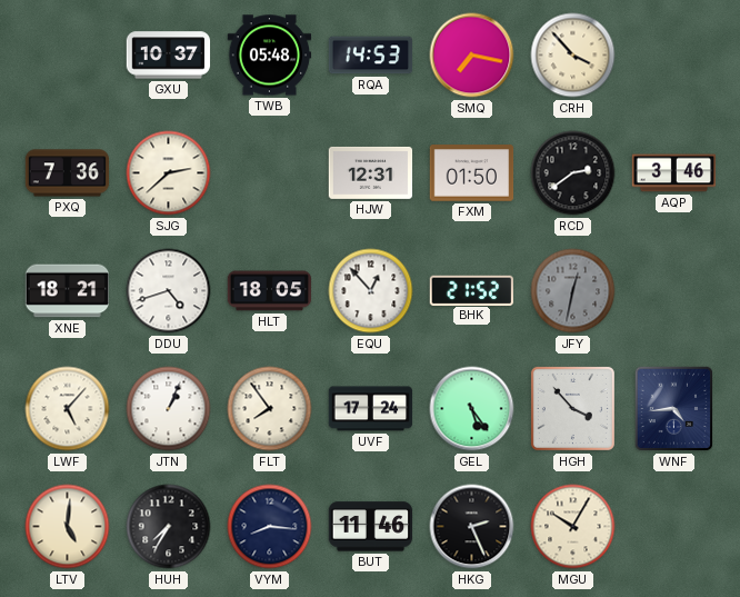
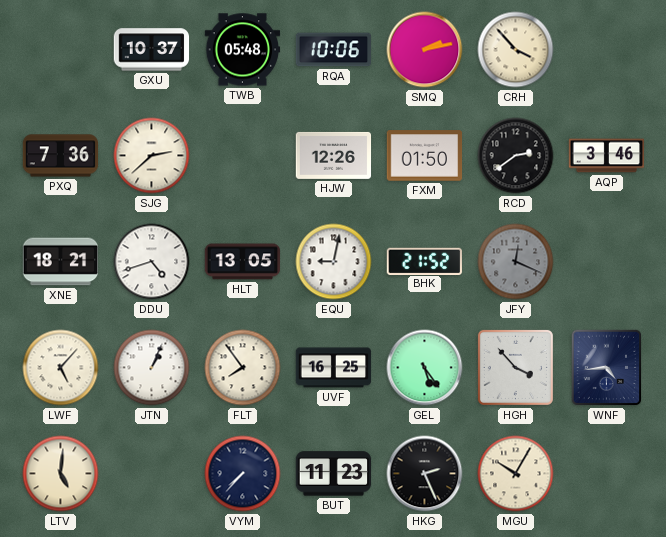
RQA: 14:53 -> 10:06 (334, 50)
SMQ: 7:17 -> 2:13 (425, 50)
HJW: 12:31 -> 12:26 (334, 155)
HLT: 18:05 -> 13:05 (243, 262)
EQU: 12:53 -> 9:02 (334, 262)
JFY: 12:32 -> 12:19 (516, 262)
UVF: 17:24 -> 16:25 (334, 368)
HUH: 7:35 -> none (169, 527)
VYM: 8:16 -> 7:37 (243, 474)
BUT: 11:46 -> 11:23 (334, 474)
